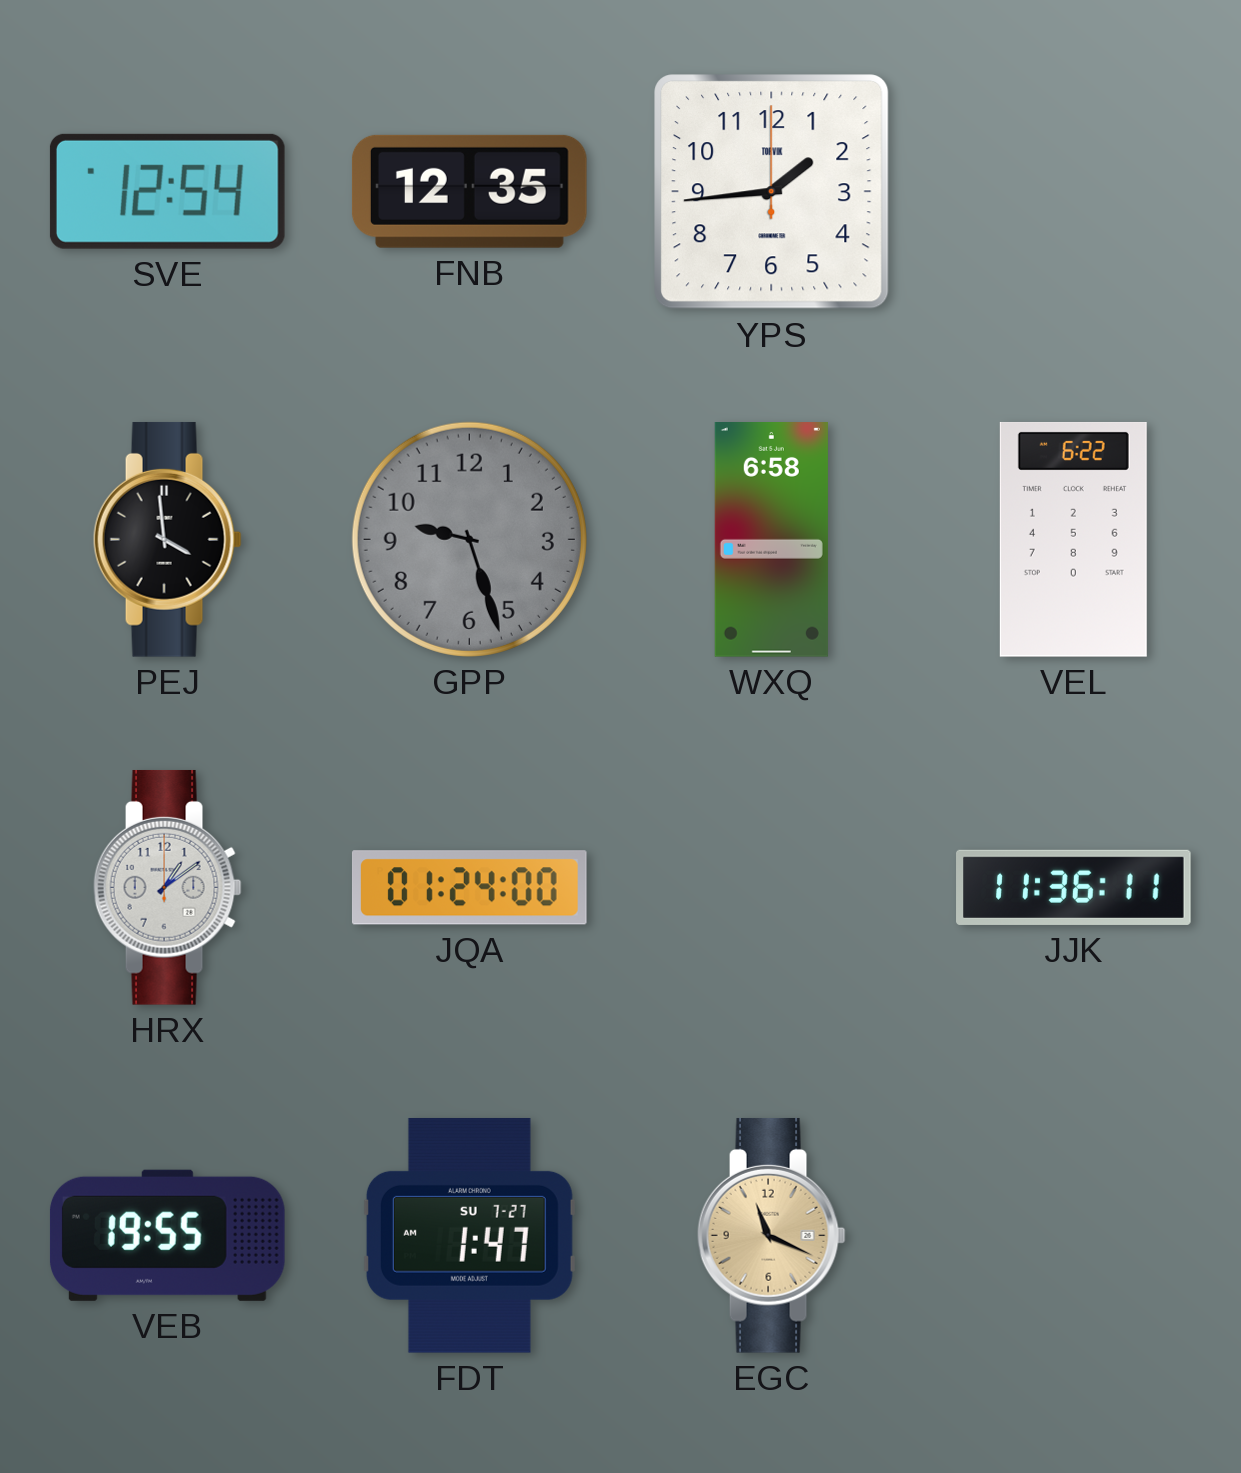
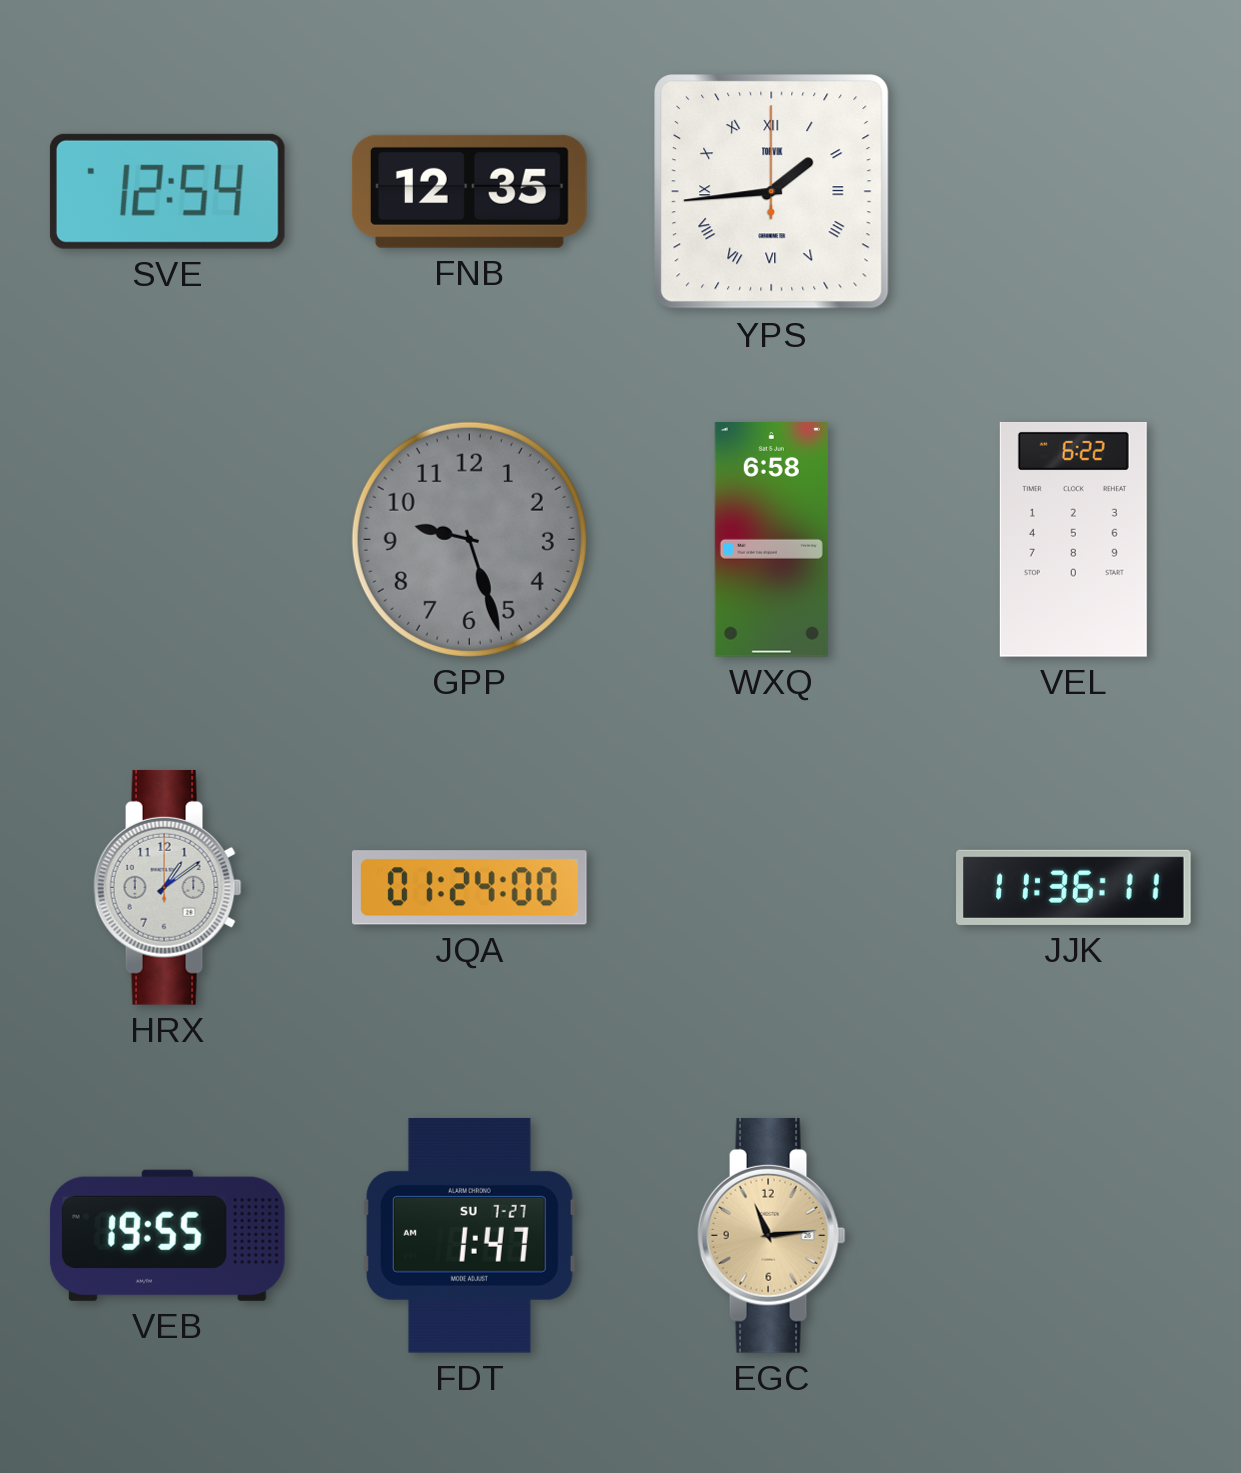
YPS numerals: Arabic -> Roman (772, 192)
PEJ: 3:59 -> none (167, 539)
EGC: 11:19 -> 11:14 (771, 1235)
